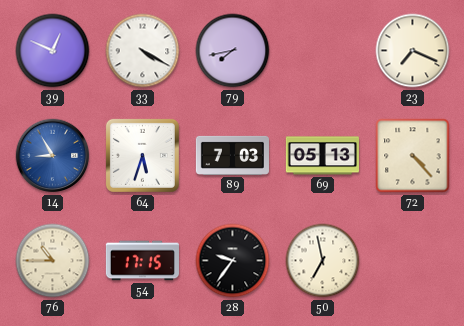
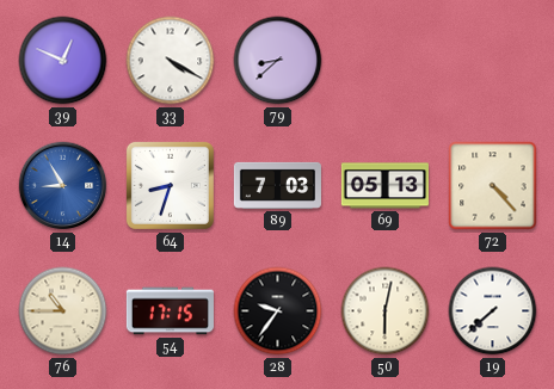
79: 7:43 -> 8:38 (278, 61)
23: 7:19 -> none (413, 51)
64: 5:33 -> 8:33 (170, 185)
50: 6:58 -> 6:02 (386, 311)
19: none -> 7:38 (493, 311)
